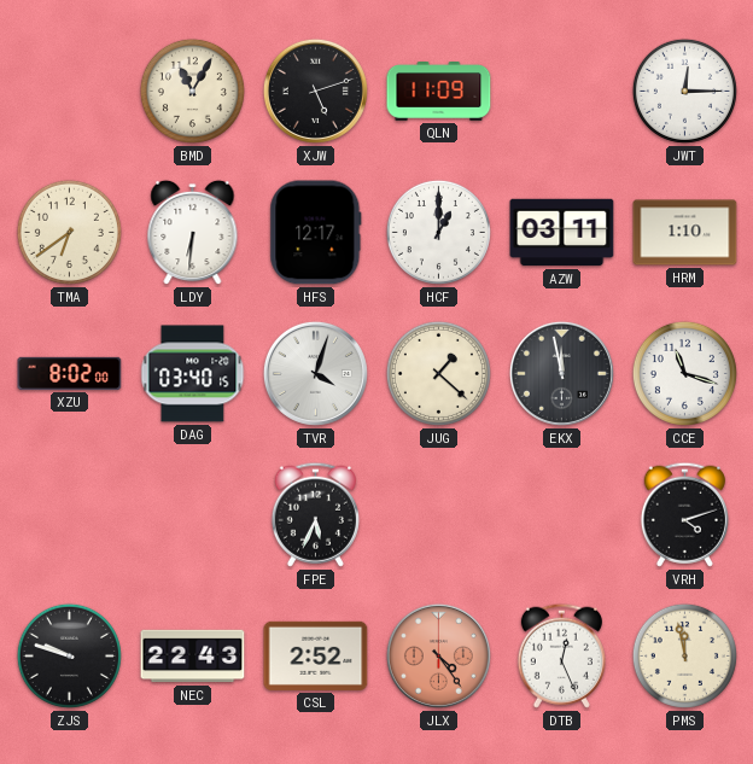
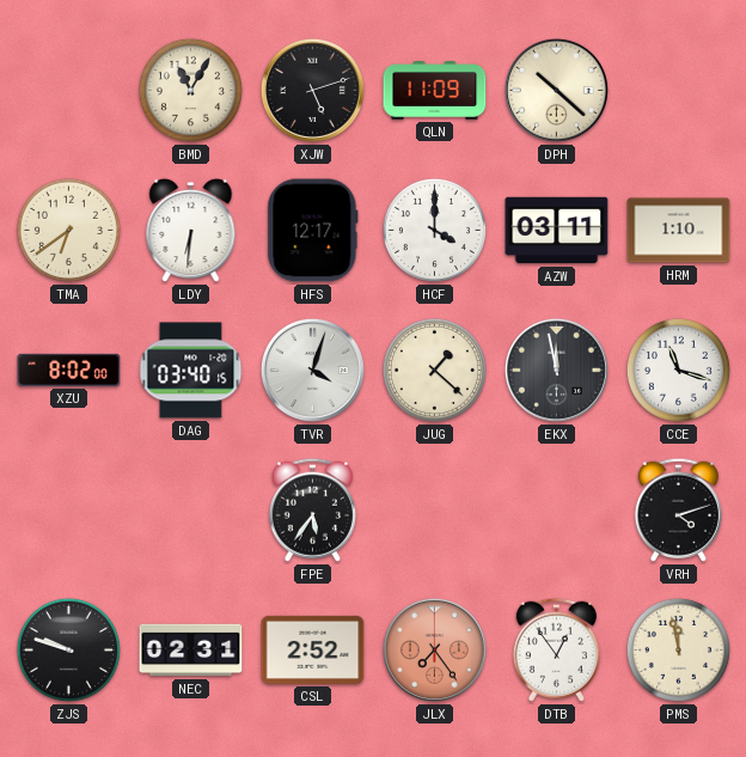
DPH: none -> 10:22 (556, 90)
JWT: 12:15 -> none (684, 91)
HCF: 1:00 -> 4:00 (434, 230)
FPE: 5:34 -> 5:36 (312, 509)
NEC: 22:43 -> 02:31 (191, 651)
JLX: 4:24 -> 7:24 (434, 649)
DTB: 12:26 -> 12:54 (556, 649)
